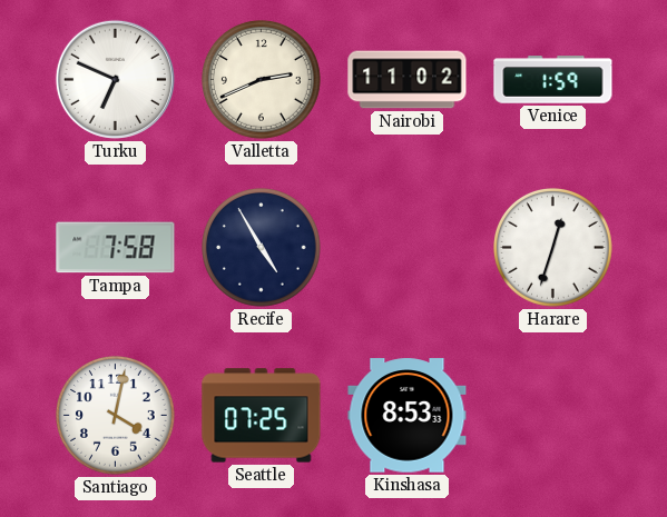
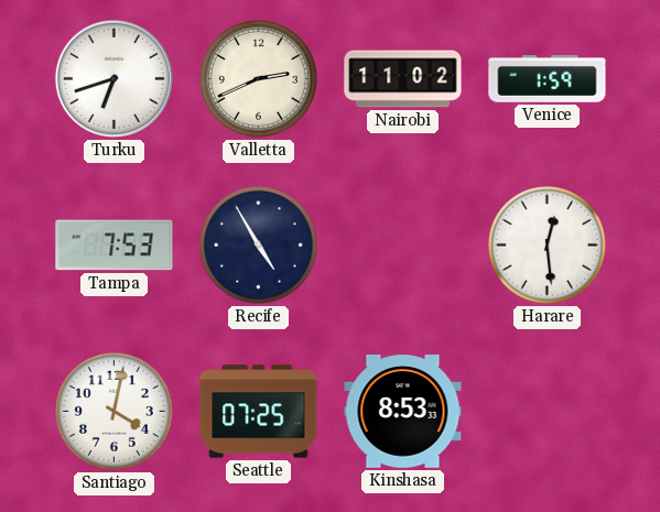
Turku: 6:49 -> 6:42 (113, 78)
Tampa: 7:58 -> 7:53 (115, 246)
Harare: 12:33 -> 12:29 (548, 246)
